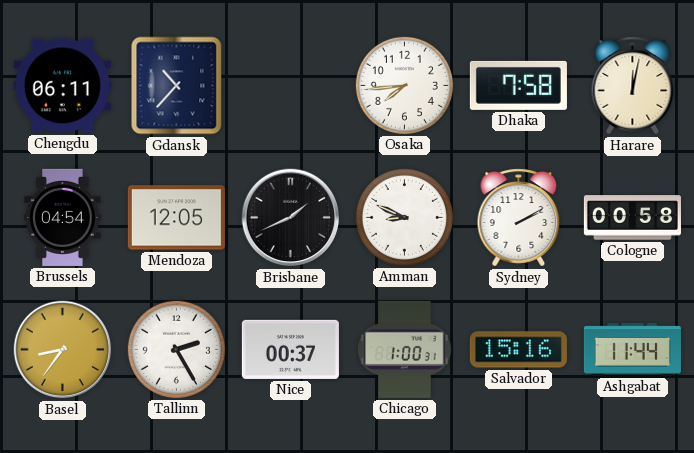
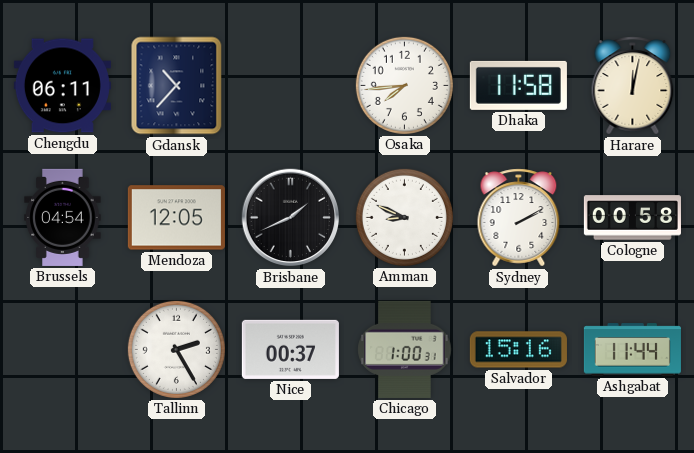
Dhaka: 7:58 -> 11:58 (518, 85)
Basel: 8:36 -> none (63, 350)
